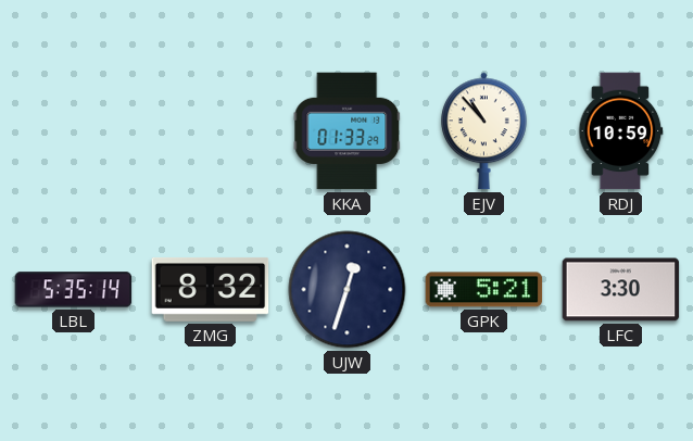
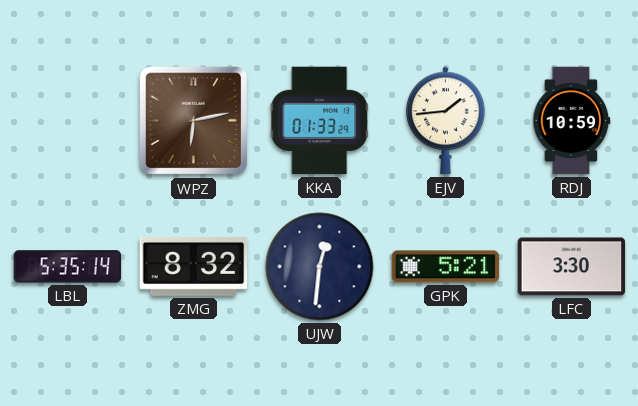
WPZ: none -> 6:13 (194, 121)
EJV: 10:53 -> 1:44 (446, 121)
UJW: 12:33 -> 12:31 (320, 267)
